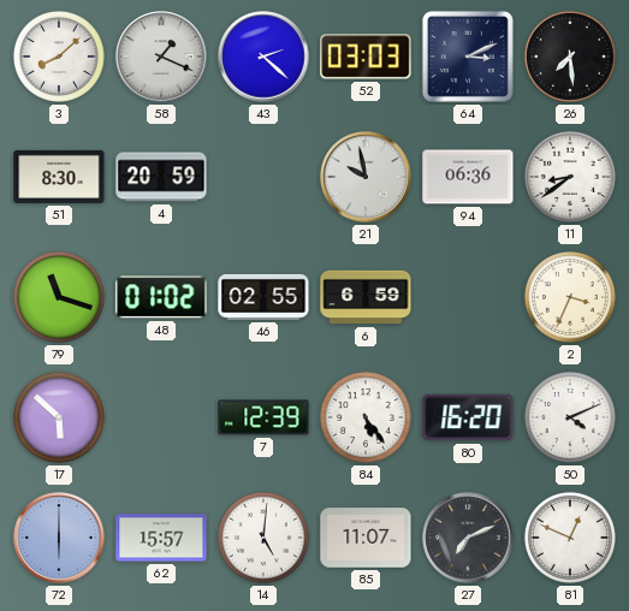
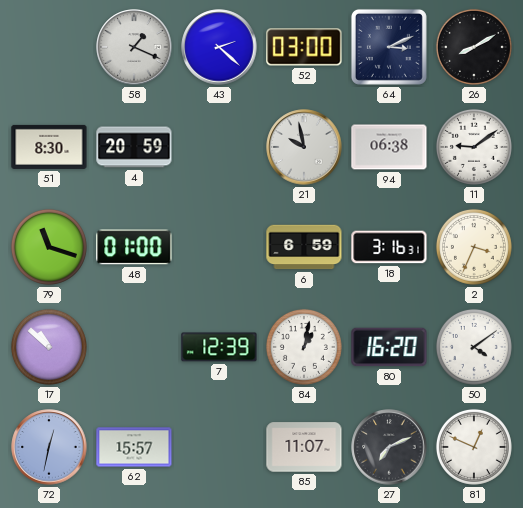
3: 8:08 -> none (59, 57)
52: 03:03 -> 03:00 (304, 47)
26: 7:29 -> 8:10 (474, 47)
94: 06:36 -> 06:38 (389, 147)
11: 8:39 -> 9:09 (474, 147)
48: 01:02 -> 01:00 (134, 247)
46: 02:55 -> none (263, 297)
18: none -> 3:16 (389, 247)
17: 5:52 -> 10:52 (49, 347)
84: 5:24 -> 1:02 (304, 347)
50: 4:11 -> 4:09 (474, 347)
72: 6:00 -> 12:32 (49, 447)
14: 5:01 -> none (263, 538)
